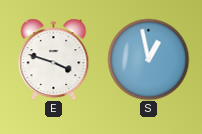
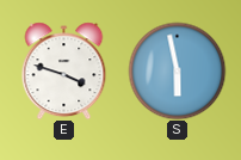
S: 12:58 -> 5:58 (177, 70)
